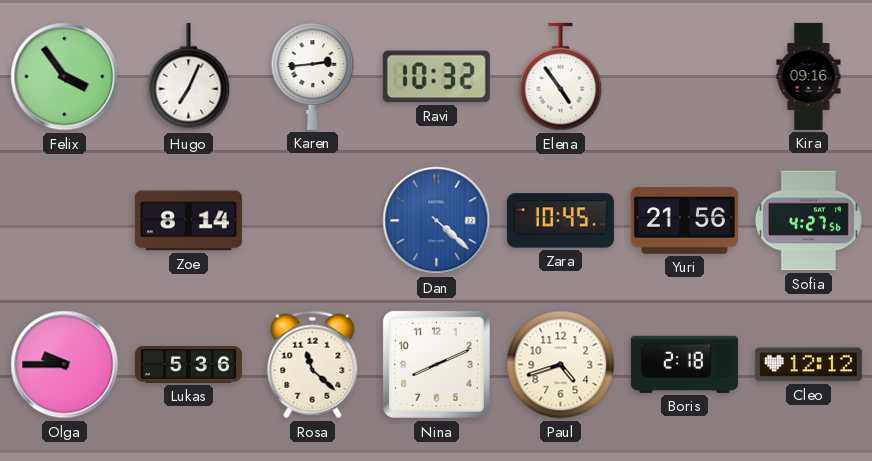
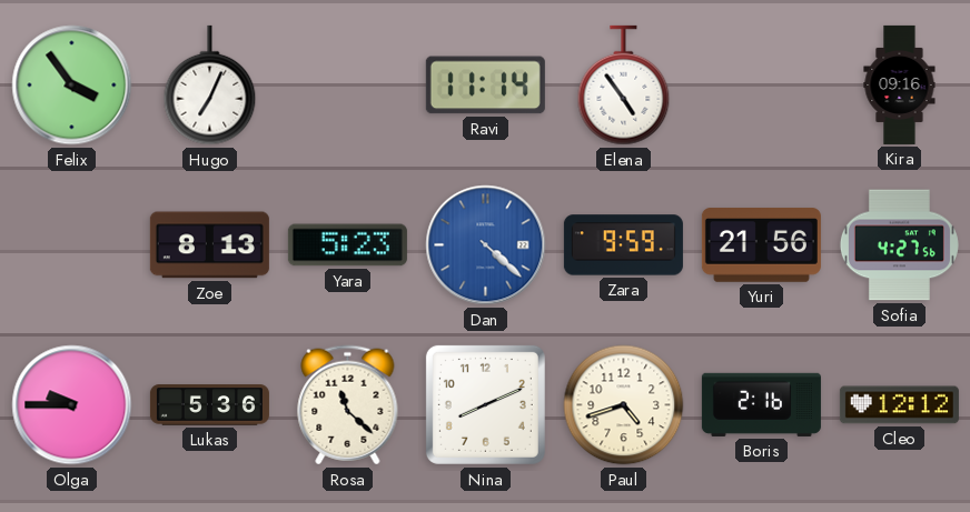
Karen: 2:44 -> none (313, 76)
Ravi: 10:32 -> 11:14 (485, 86)
Zoe: 8:14 -> 8:13 (209, 245)
Yara: none -> 5:23 (347, 245)
Zara: 10:45 -> 9:59 (623, 245)
Boris: 2:18 -> 2:16 (761, 404)
